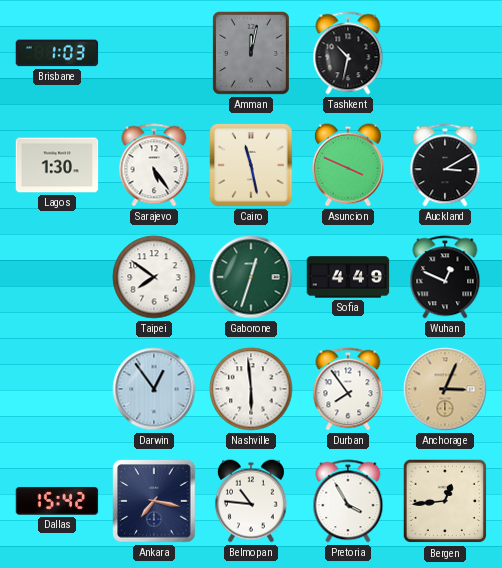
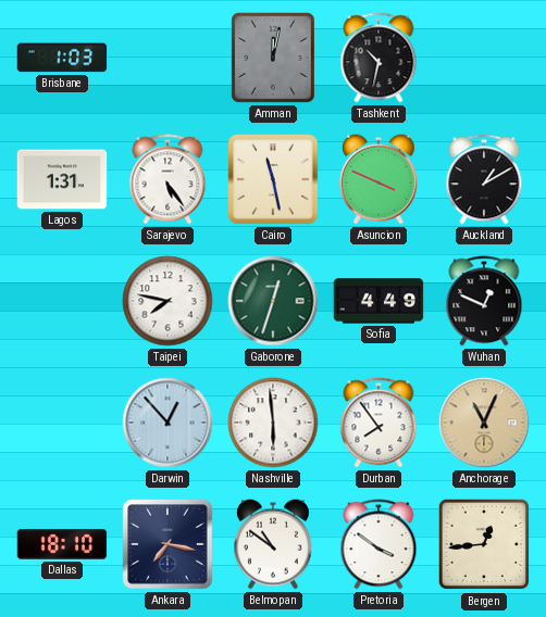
Lagos: 1:30 -> 1:31 (62, 179)
Auckland: 3:10 -> 1:10 (484, 179)
Taipei: 7:51 -> 7:47 (167, 301)
Darwin: 12:54 -> 12:53 (167, 423)
Anchorage: 3:04 -> 11:04 (484, 423)
Dallas: 15:42 -> 18:10 (62, 544)
Belmopan: 10:46 -> 10:51 (273, 544)
Pretoria: 3:55 -> 3:51 (379, 544)
